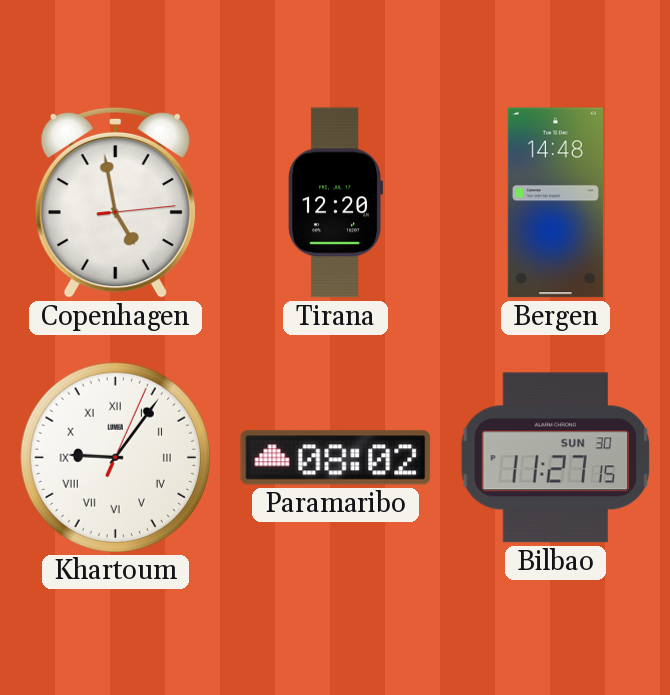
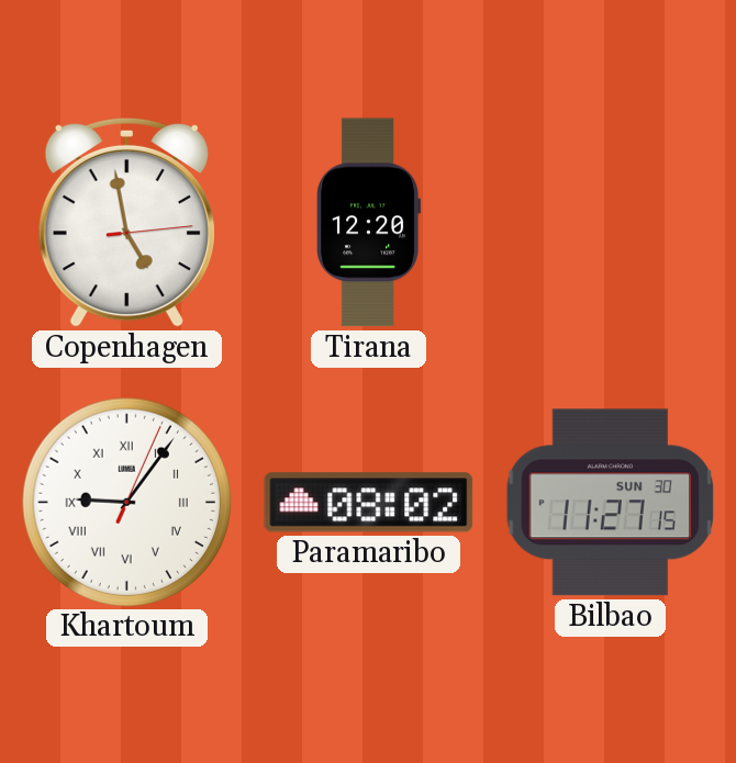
Bergen: 14:48 -> none (555, 203)
